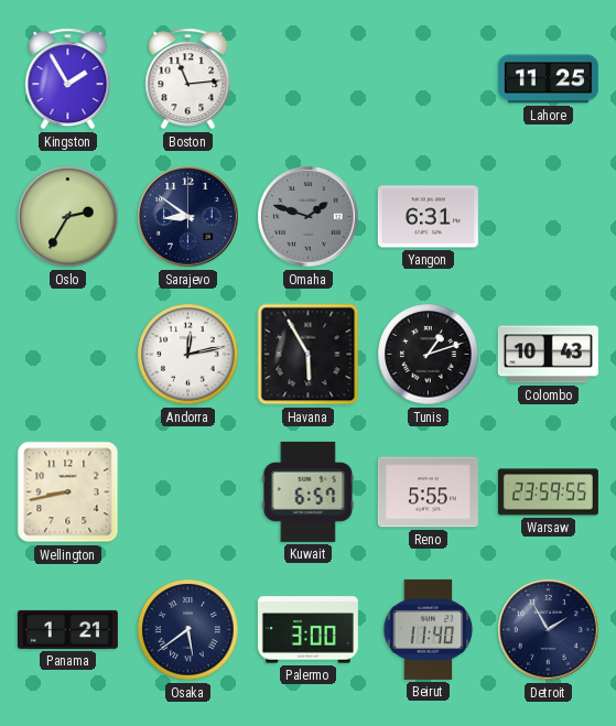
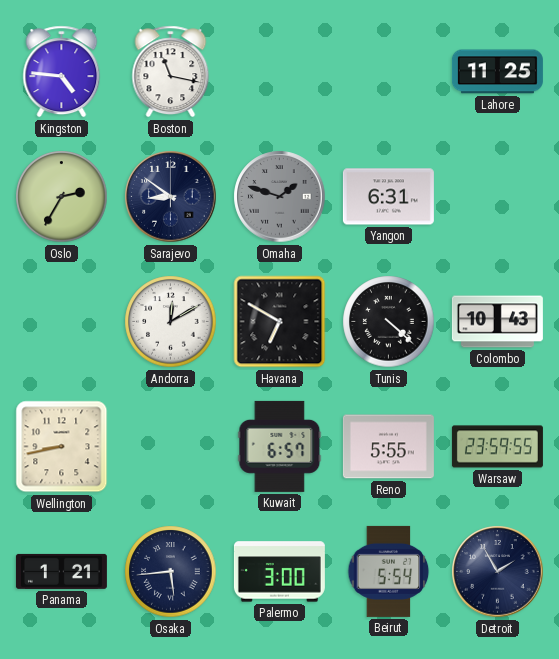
Kingston: 1:55 -> 4:46 (62, 72)
Boston: 11:14 -> 11:17 (171, 72)
Andorra: 12:13 -> 12:10 (171, 322)
Havana: 5:55 -> 6:50 (280, 322)
Tunis: 1:12 -> 4:22 (389, 322)
Osaka: 5:39 -> 5:44 (171, 572)
Beirut: 11:40 -> 5:54 (389, 571)
